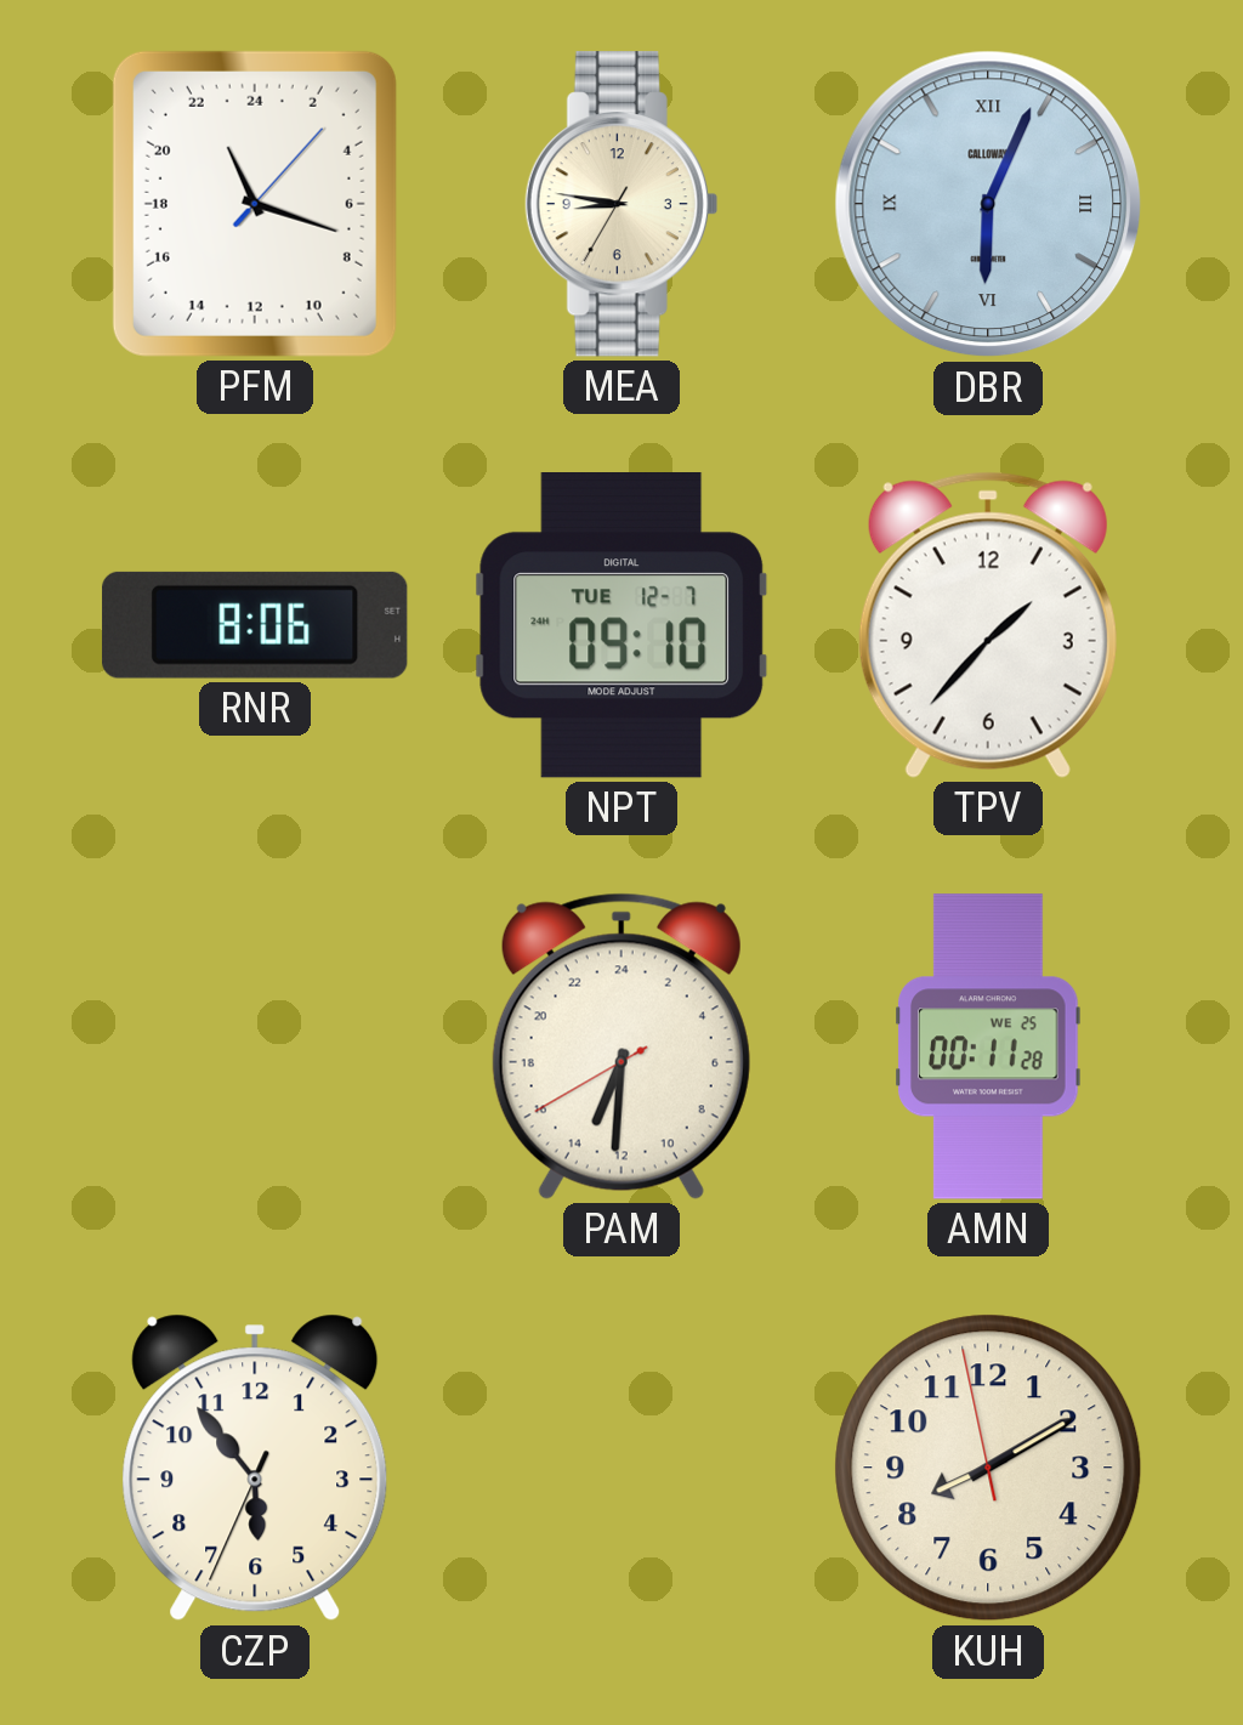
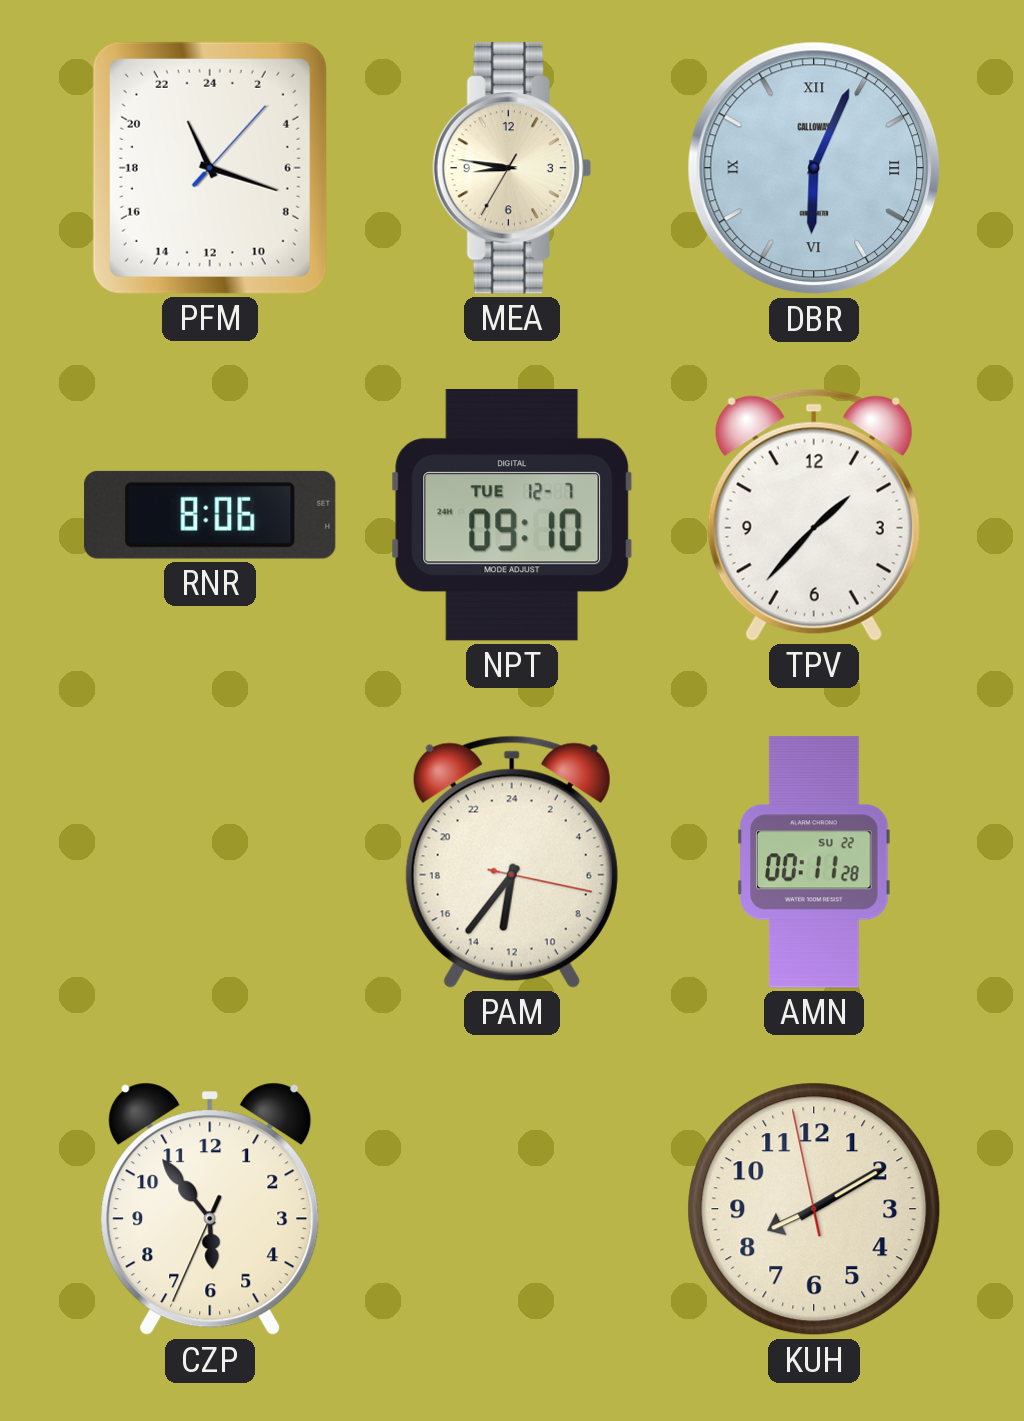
PAM: 13:30 -> 12:36 (512, 862)
AMN date: WE 25 -> SU 22 (814, 862)
